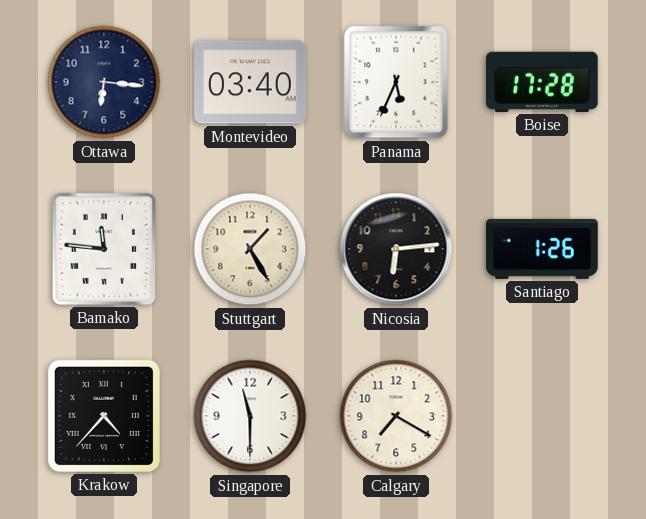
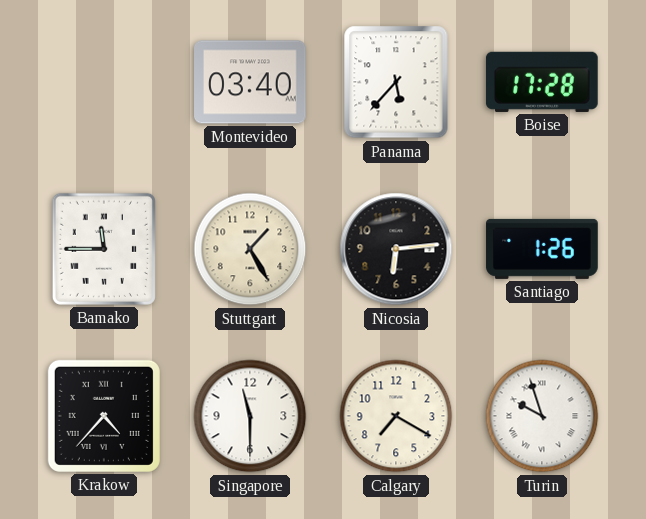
Ottawa: 6:16 -> none (104, 82)
Panama: 5:34 -> 5:37 (396, 82)
Bamako: 11:46 -> 11:45 (104, 249)
Turin: none -> 9:57 (542, 416)
